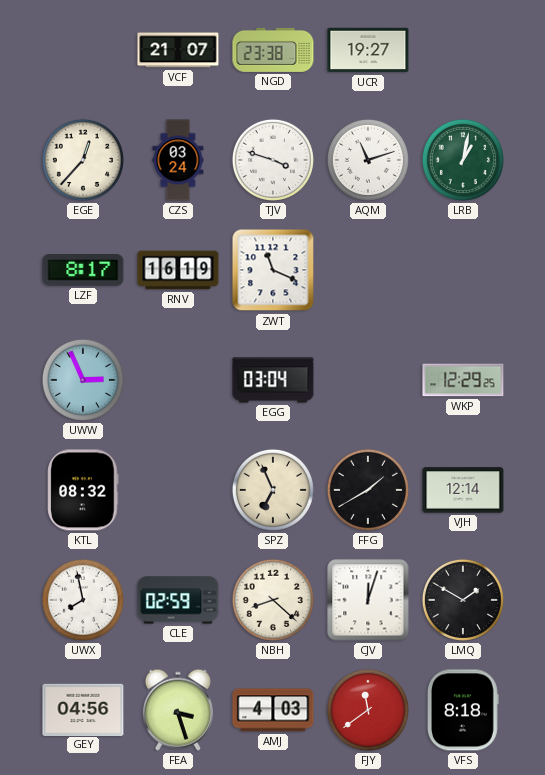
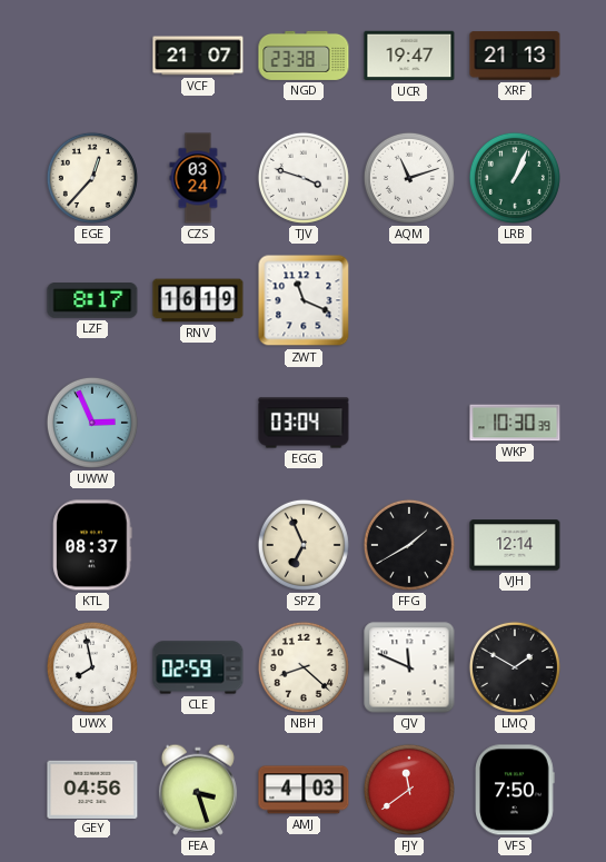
UCR: 19:27 -> 19:47 (409, 56)
XRF: none -> 21:13 (515, 56)
LRB: 1:02 -> 1:04 (515, 178)
WKP: 12:29 -> 10:30 (515, 423)
KTL: 08:32 -> 08:37 (92, 545)
CJV: 12:03 -> 11:49 (409, 667)
VFS: 8:18 -> 7:50 (516, 790)
